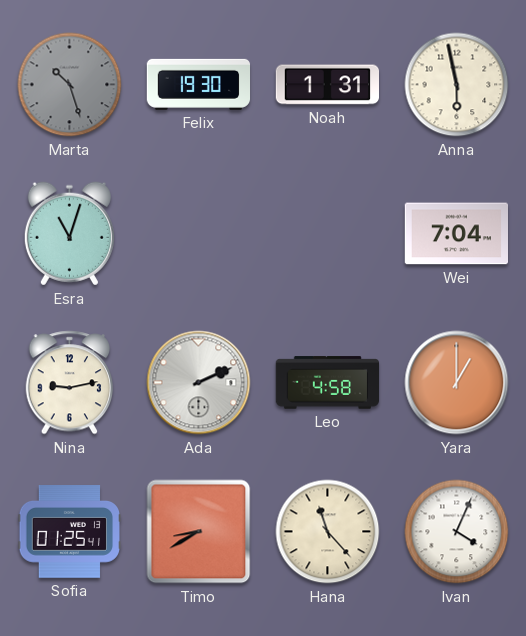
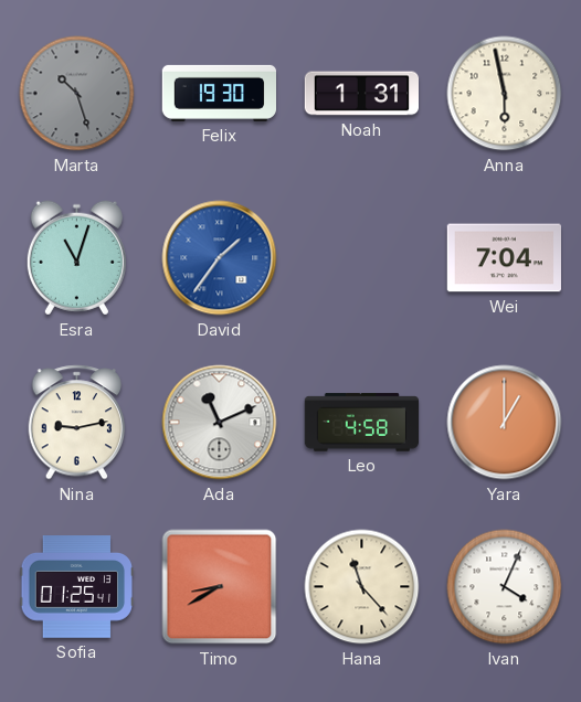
David: none -> 1:36 (220, 258)
Ada: 2:11 -> 11:11 (220, 423)
